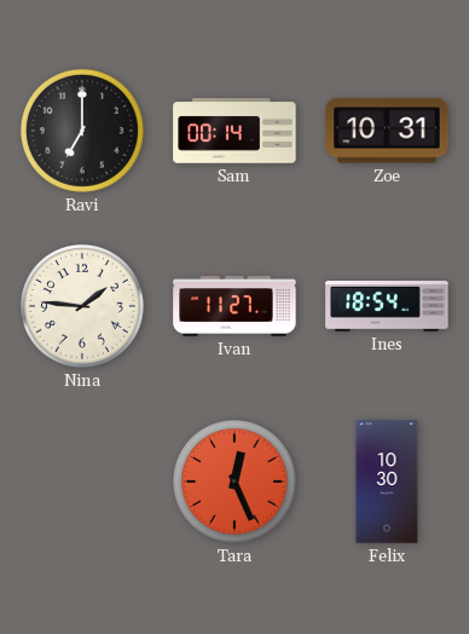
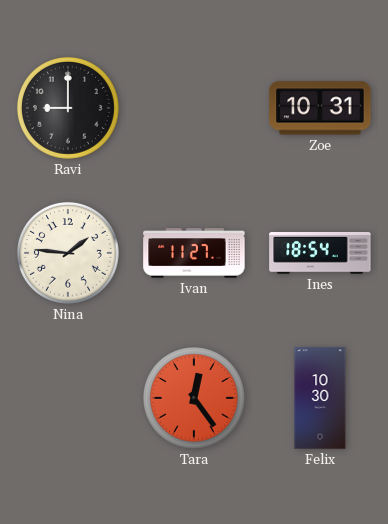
Ravi: 7:00 -> 9:00 (68, 108)
Sam: 00:14 -> none (234, 131)
Tara: 12:26 -> 12:24 (194, 398)
